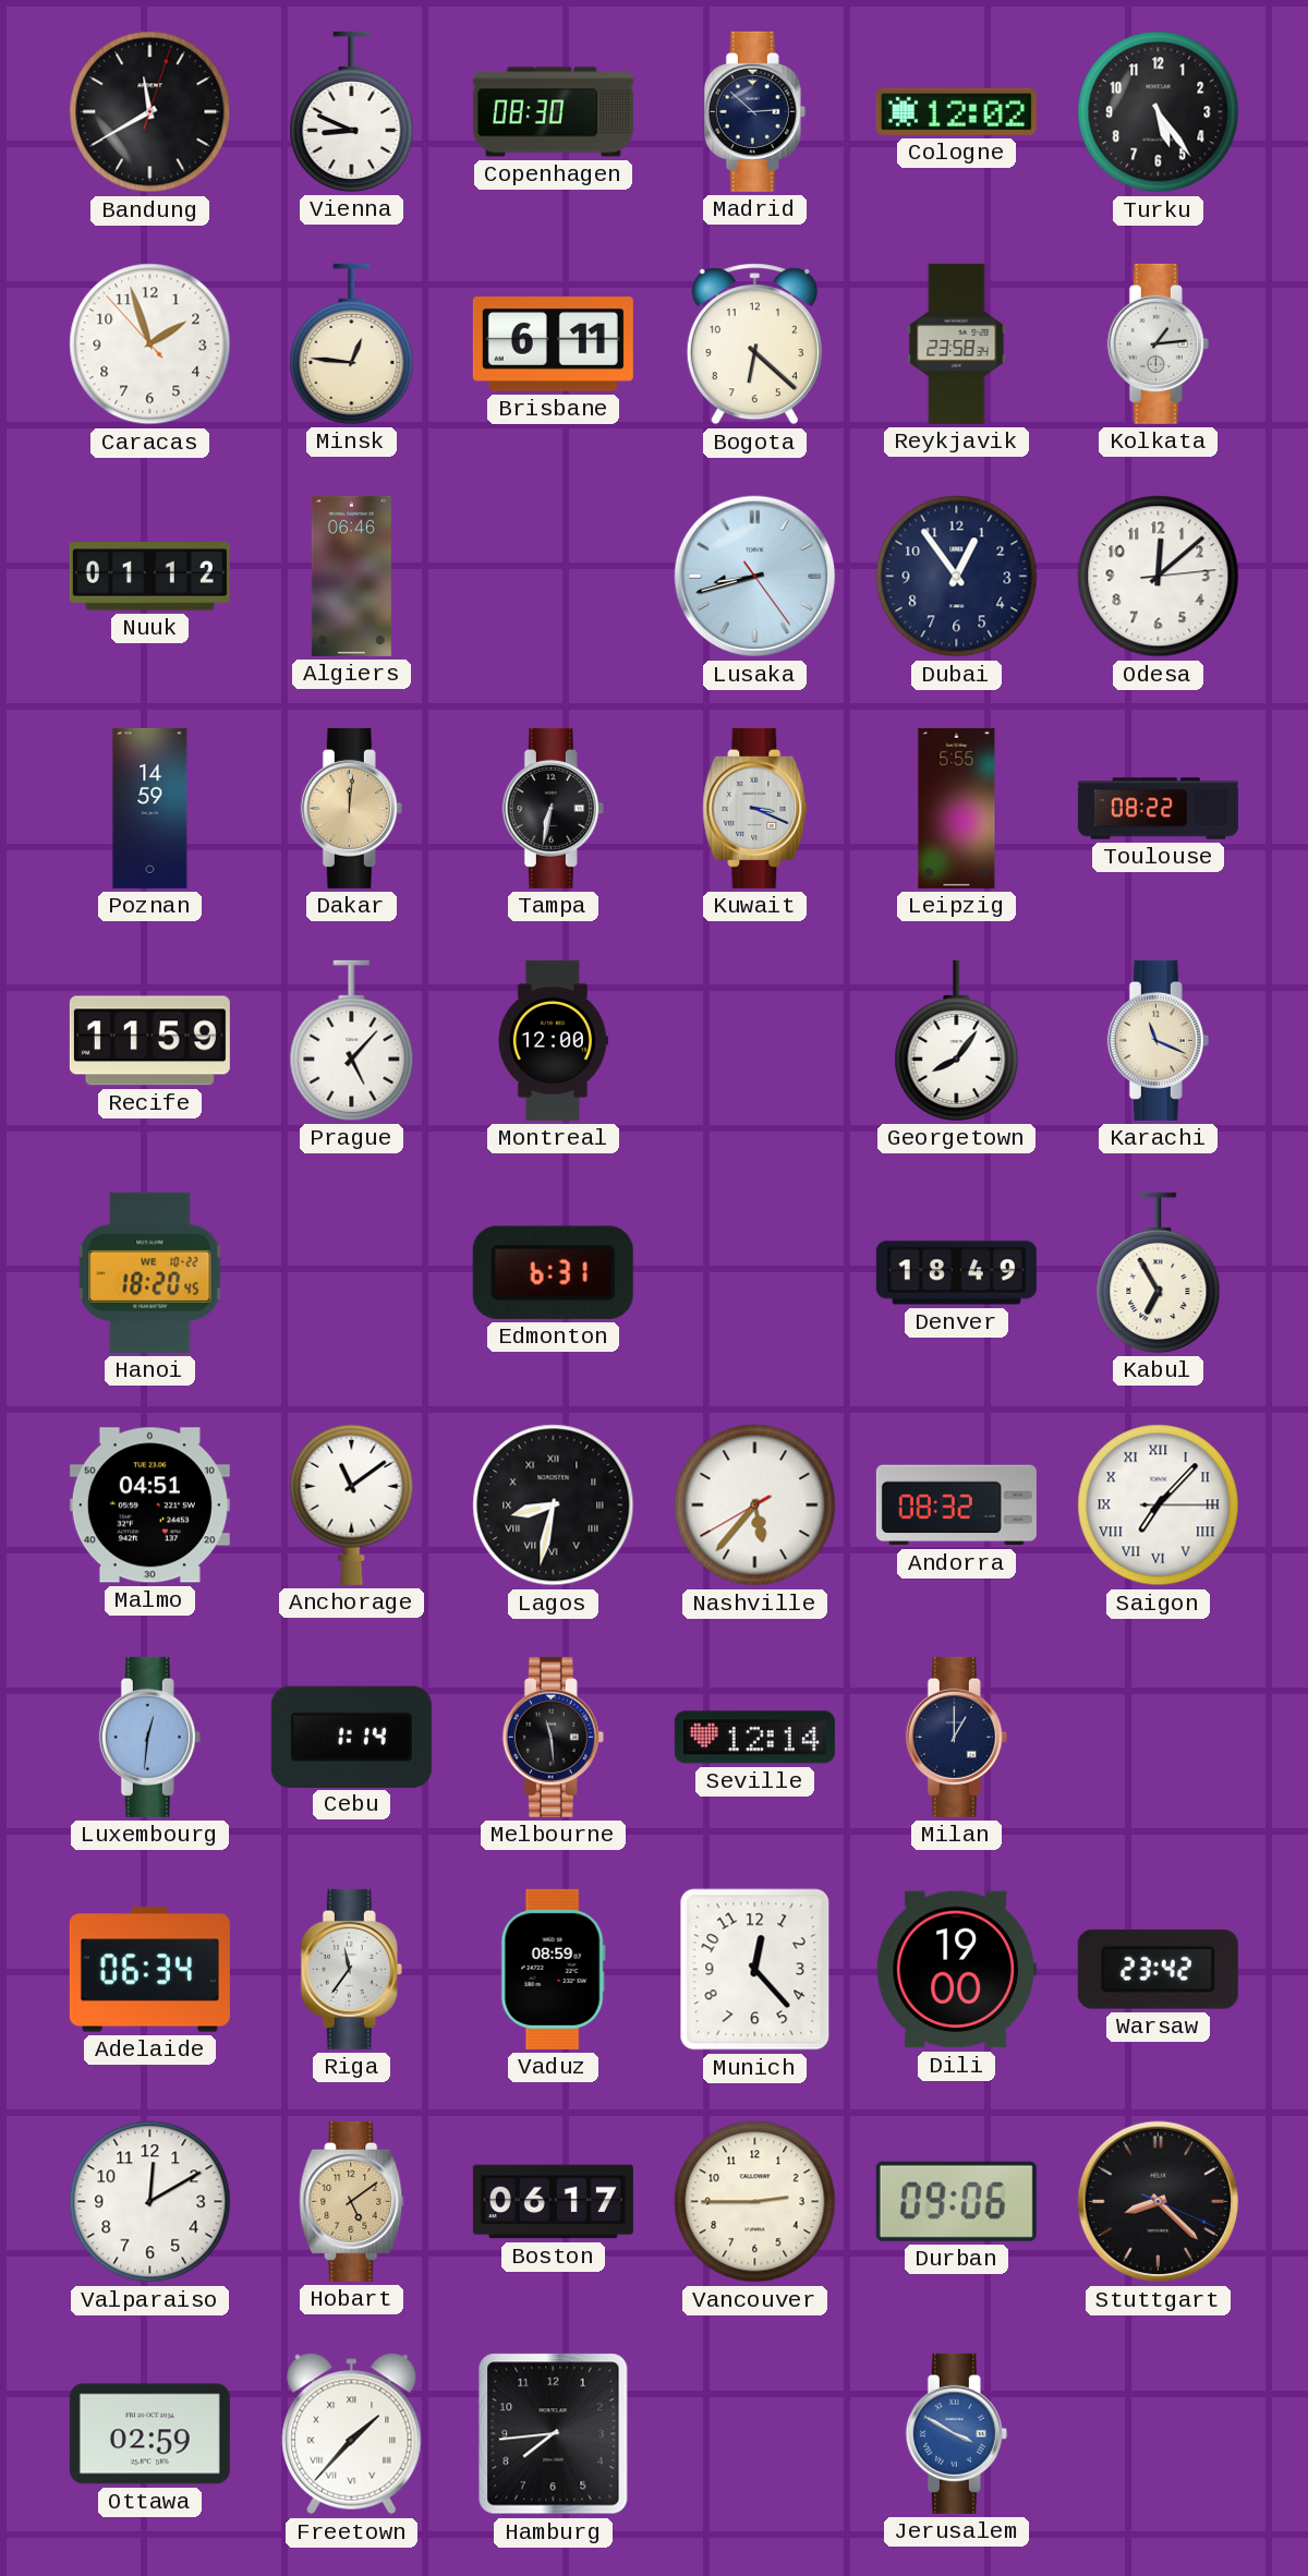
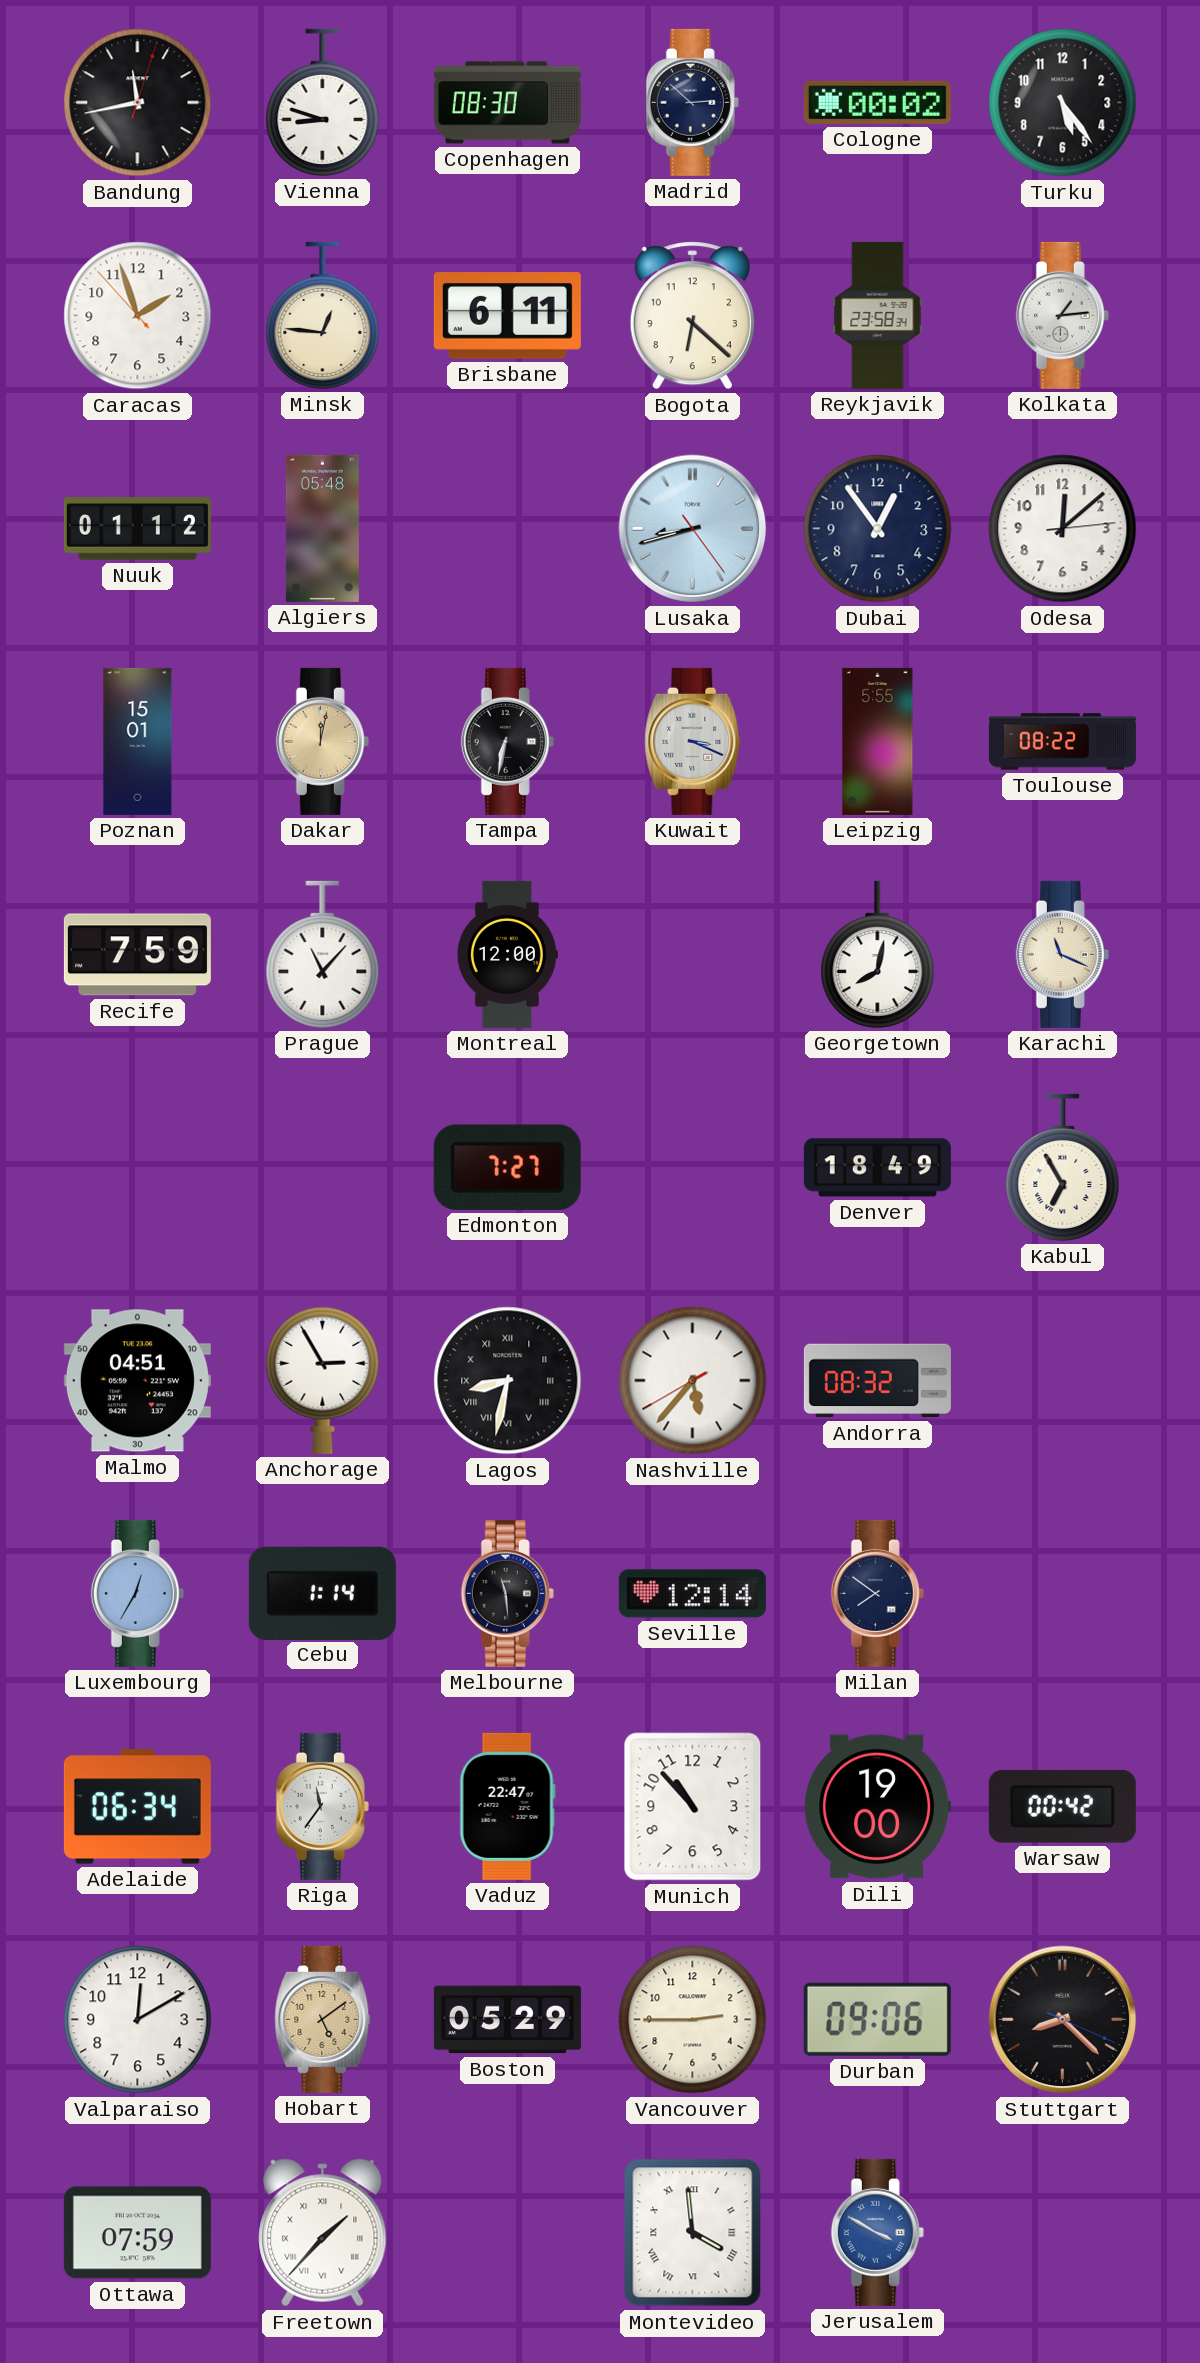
Bandung: 11:40 -> 11:43 (138, 103)
Vienna: 8:49 -> 8:48 (323, 102)
Cologne: 12:02 -> 00:02 (877, 102)
Algiers: 06:46 -> 05:48 (322, 528)
Poznan: 14:59 -> 15:01 (138, 741)
Dakar: 12:01 -> 12:02 (322, 741)
Recife: 11:59 -> 7:59 (137, 955)
Prague: 5:07 -> 11:07 (323, 954)
Georgetown: 8:06 -> 8:02 (878, 954)
Hanoi: 18:20 -> none (150, 1272)
Edmonton: 6:31 -> 7:27 (507, 1167)
Anchorage: 11:09 -> 2:55 (323, 1380)
Saigon: 7:07 -> none (1159, 1505)
Luxembourg: 12:31 -> 12:35 (137, 1593)
Milan: 1:00 -> 7:51 (877, 1593)
Vaduz: 08:59 -> 22:47 (507, 1806)
Munich: 12:23 -> 10:53 (693, 1807)
Warsaw: 23:42 -> 00:42 (1062, 1806)
Boston: 06:17 -> 05:29 (507, 2020)
Ottawa: 02:59 -> 07:59 (137, 2233)
Hamburg: 7:44 -> none (554, 2434)
Montevideo: none -> 3:59 (693, 2233)
